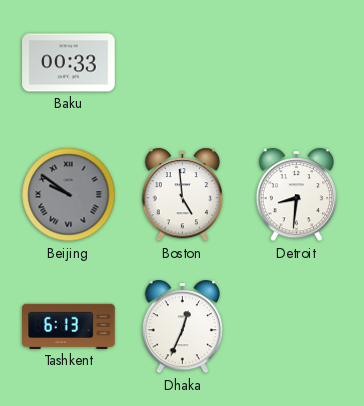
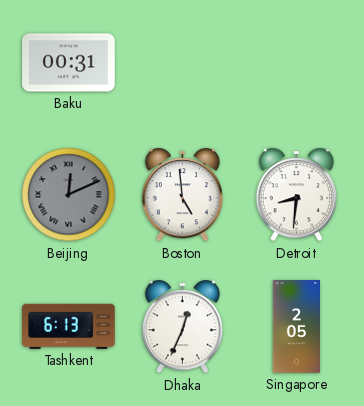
Baku: 00:33 -> 00:31 (69, 63)
Beijing: 9:51 -> 12:11 (69, 195)
Singapore: none -> 2:05 (296, 327)
